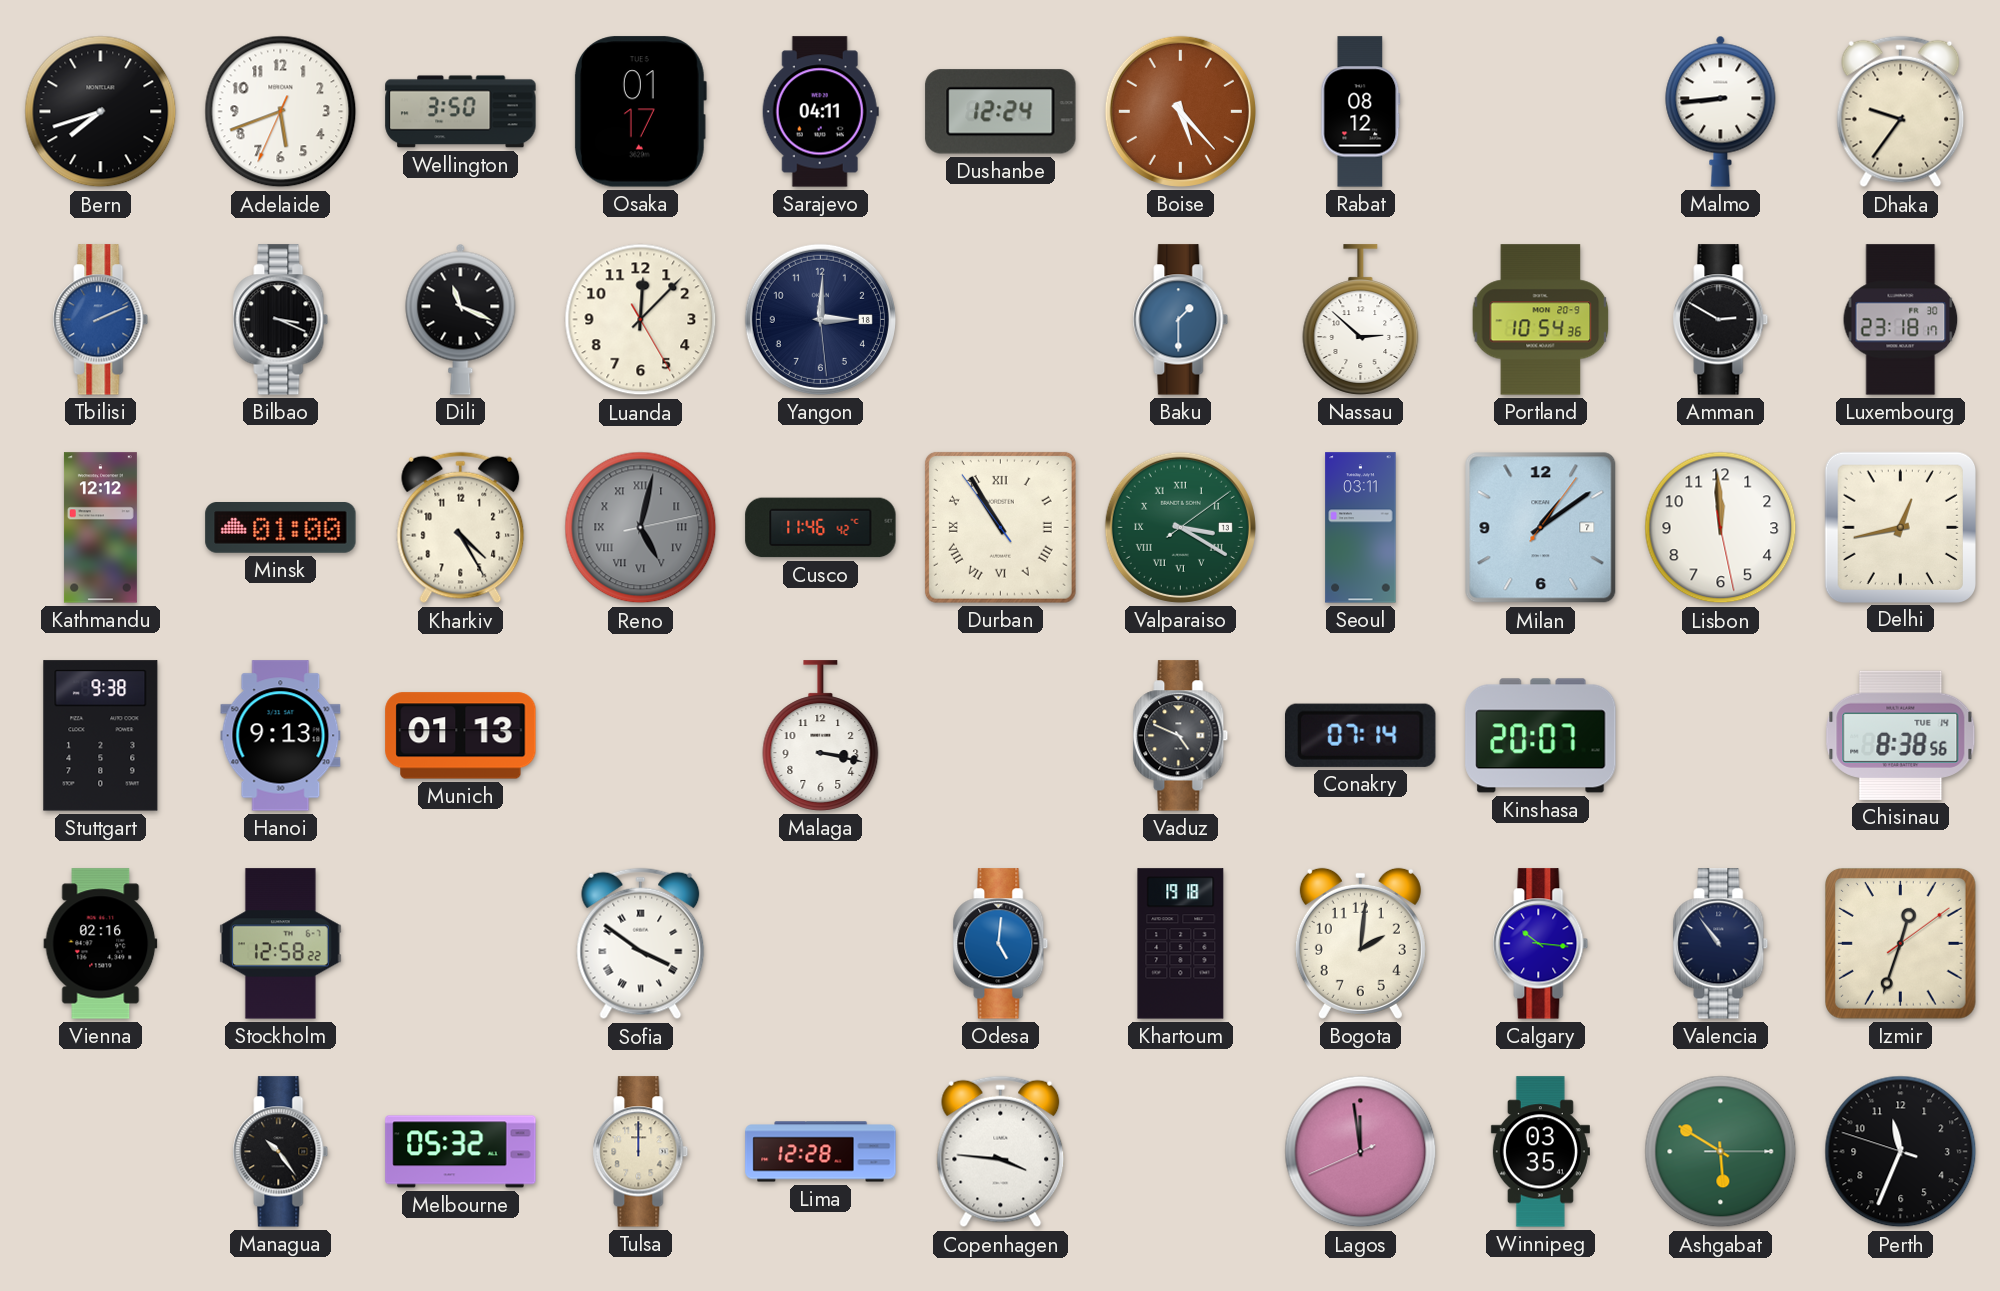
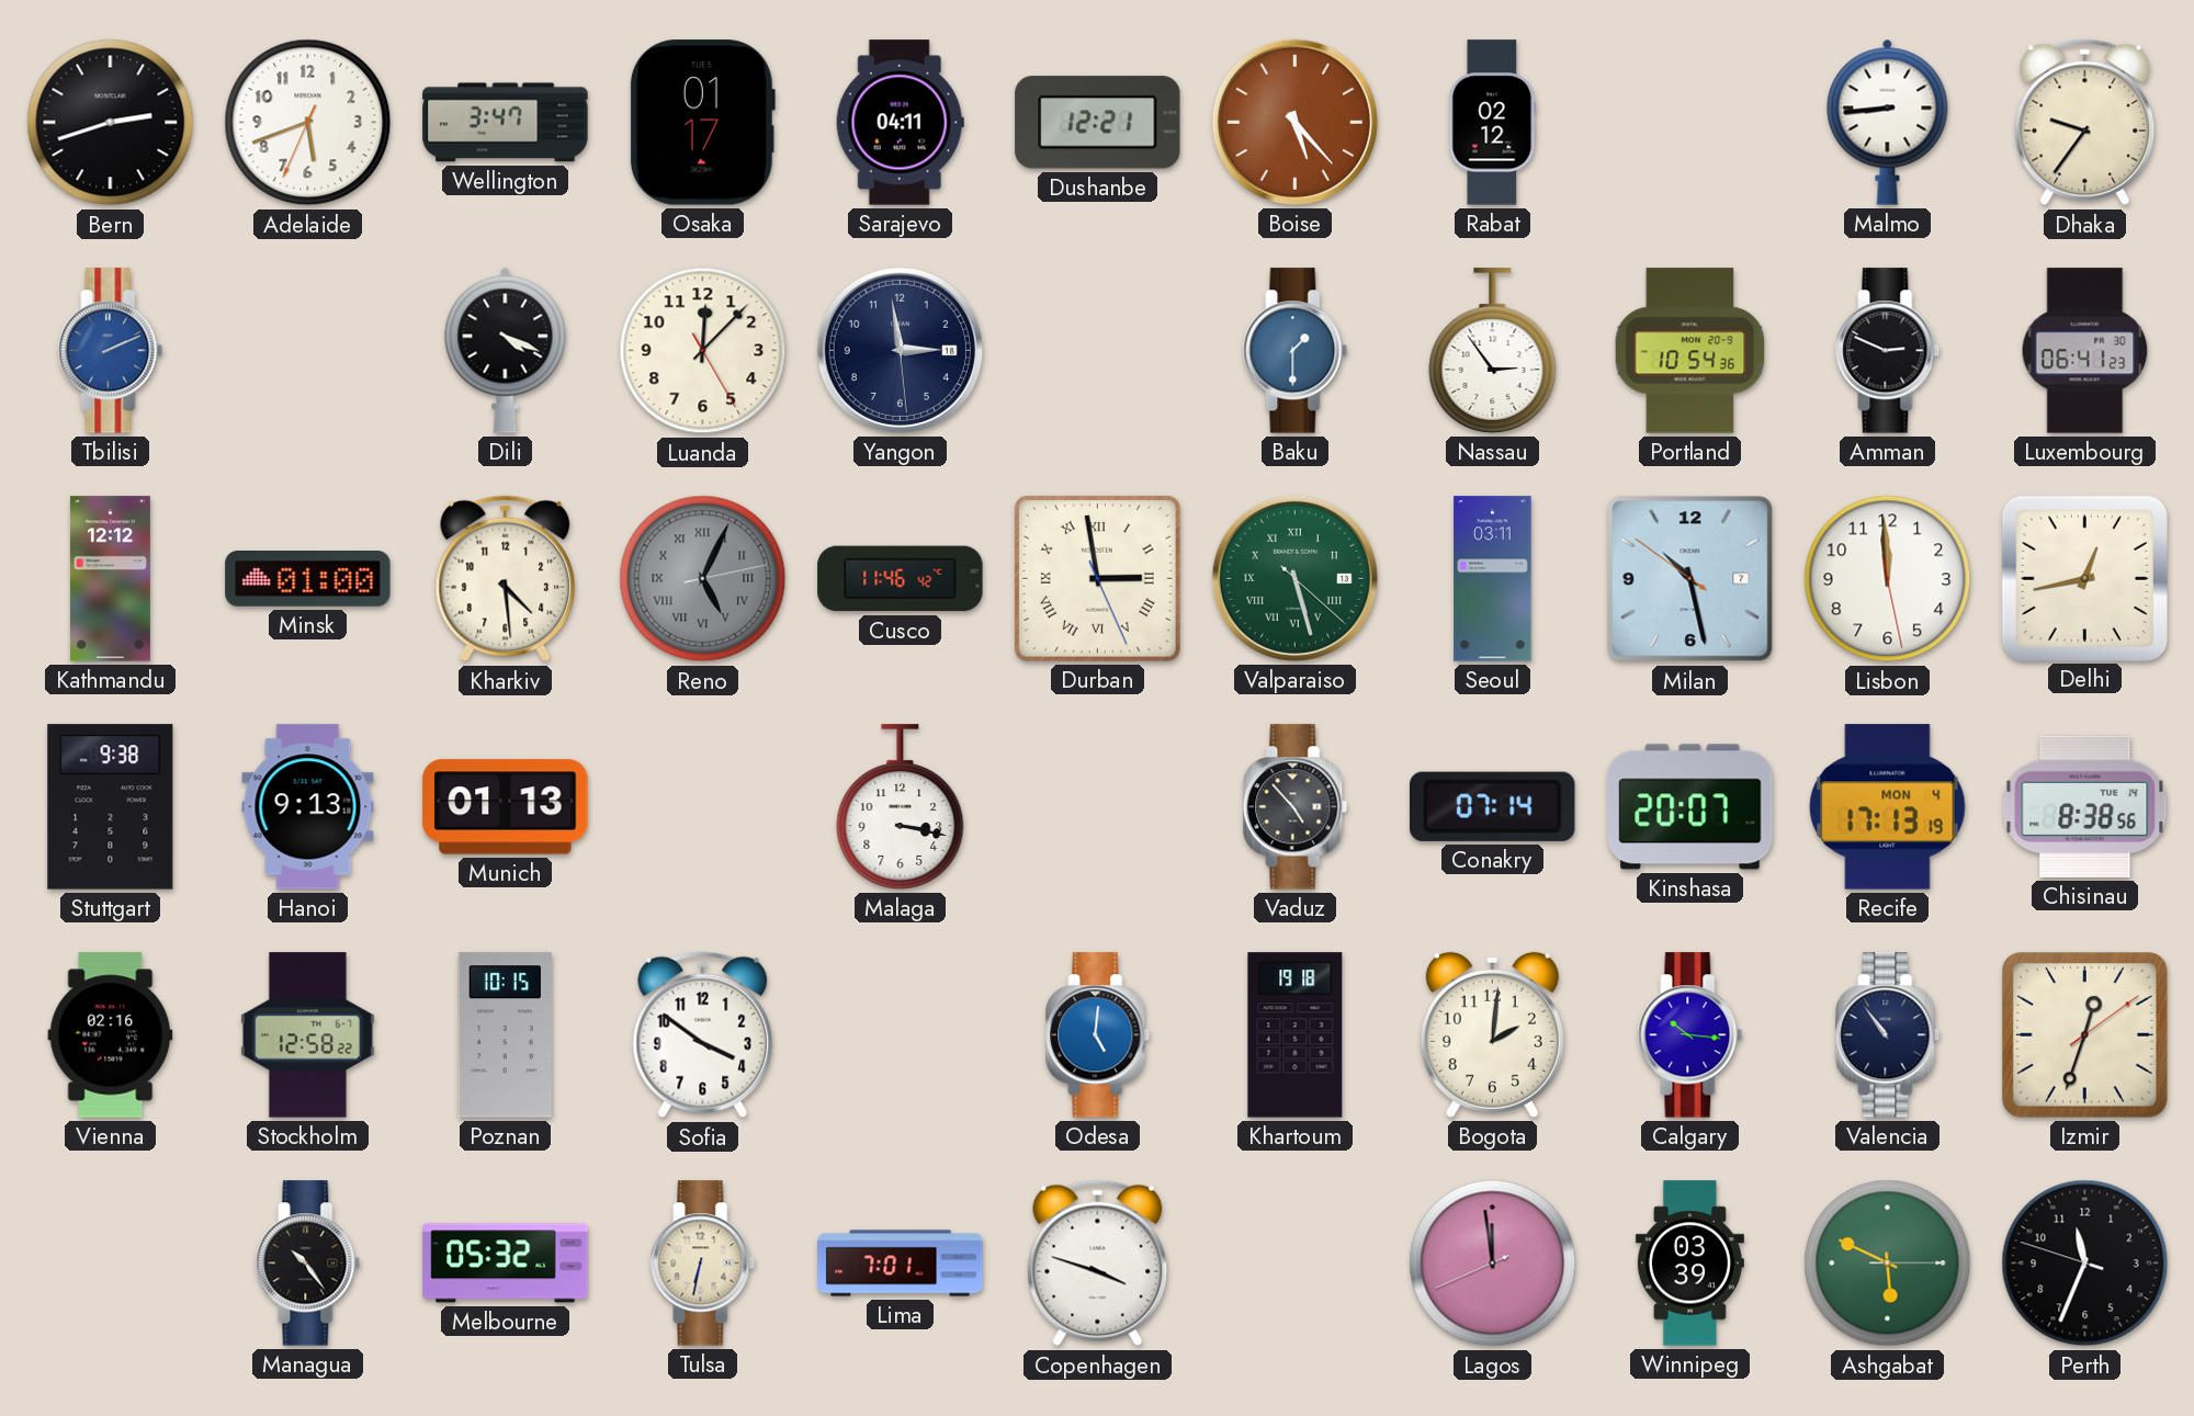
Bern: 7:42 -> 2:42 (111, 123)
Wellington: 3:50 -> 3:47 (506, 123)
Dushanbe: 12:24 -> 12:21 (1098, 123)
Rabat: 08:12 -> 02:12 (1493, 123)
Bilbao: 3:19 -> none (281, 320)
Dili: 11:19 -> 4:19 (506, 350)
Yangon: 3:00 -> 2:58 (900, 350)
Nassau: 2:52 -> 2:54 (1493, 351)
Amman: 2:50 -> 2:49 (1888, 351)
Luxembourg: 23:18 -> 06:41 (2085, 351)
Kharkiv: 4:25 -> 4:29 (506, 579)
Reno: 5:02 -> 5:04 (703, 579)
Durban: 10:54 -> 2:58 (1097, 578)
Valparaiso: 3:20 -> 5:27 (1294, 578)
Milan: 1:09 -> 10:27 (1690, 579)
Vaduz: 4:49 -> 4:53 (1296, 807)
Recife: none -> 17:13 (1888, 807)
Poznan: none -> 10:15 (505, 1035)
Sofia numerals: Roman -> Arabic (703, 1035)
Tulsa: 12:00 -> 6:32 (703, 1264)
Lima: 12:28 -> 7:01 (901, 1264)
Copenhagen: 3:46 -> 3:48 (1098, 1264)
Winnipeg: 03:35 -> 03:39 (1689, 1264)
Ashgabat: 5:50 -> 5:49 (1888, 1264)
